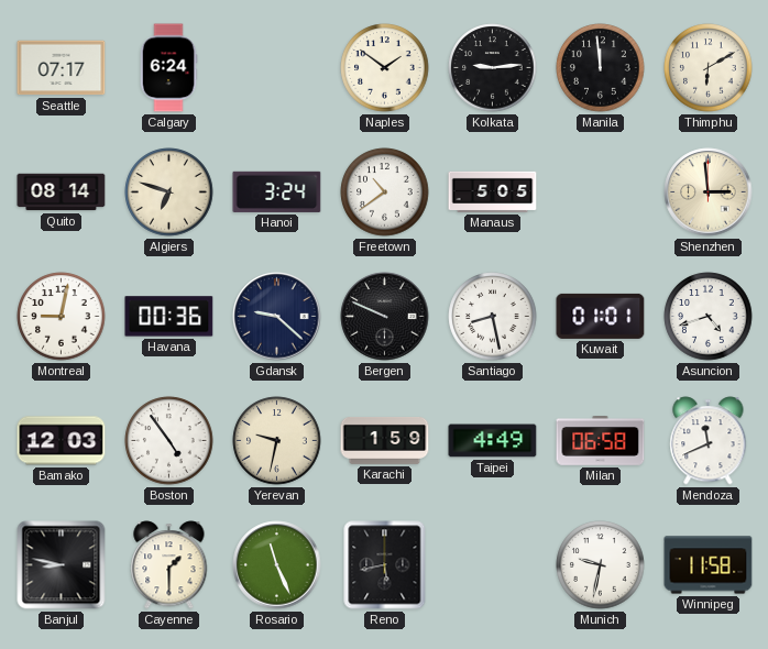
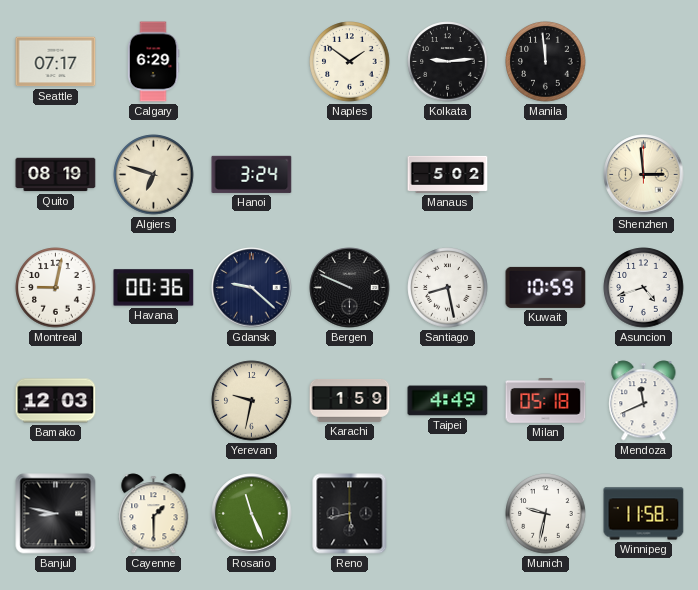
Calgary: 6:24 -> 6:29 (153, 62)
Thimphu: 6:10 -> none (709, 68)
Quito: 08:14 -> 08:19 (56, 175)
Freetown: 10:39 -> none (385, 193)
Manaus: 5:05 -> 5:02 (448, 174)
Kuwait: 01:01 -> 10:59 (546, 287)
Boston: 4:54 -> none (169, 441)
Milan: 06:58 -> 05:18 (546, 401)
